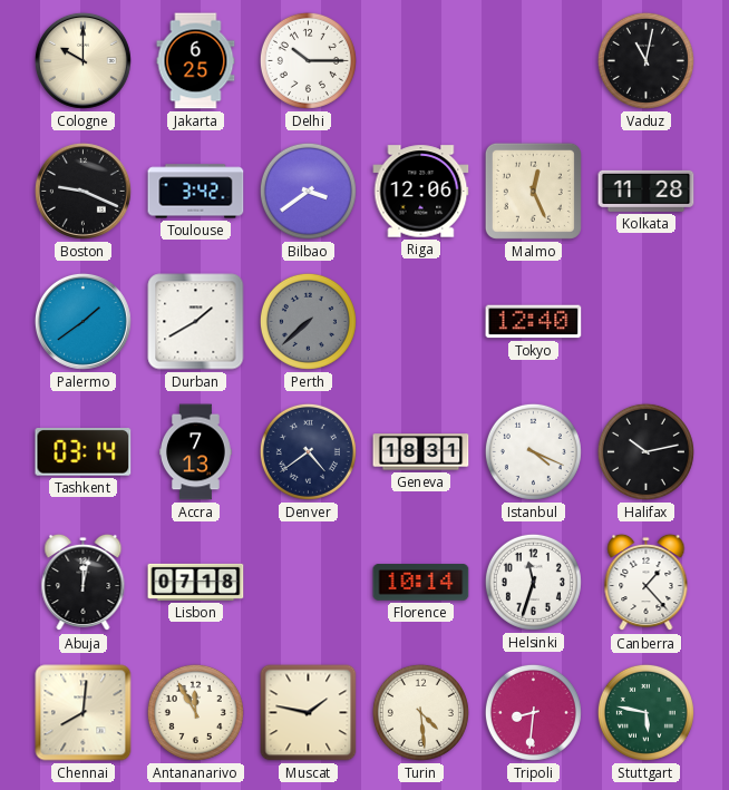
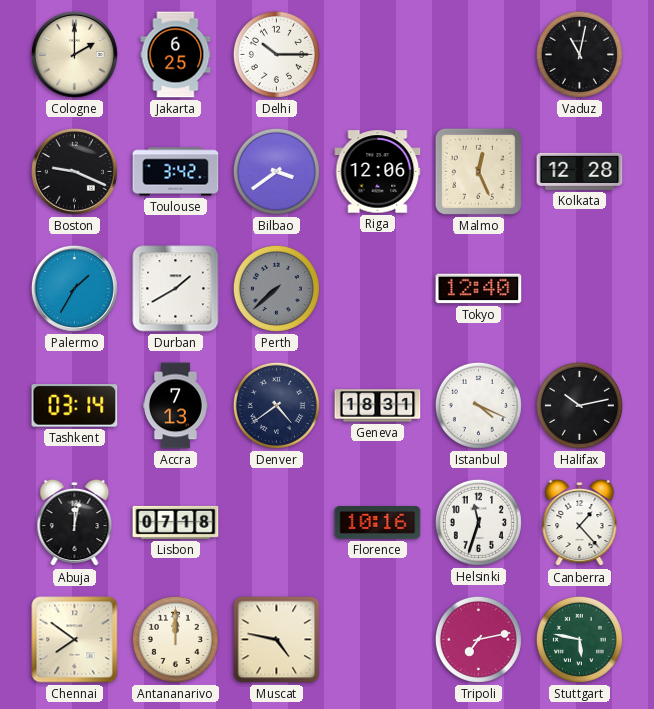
Cologne: 10:00 -> 2:00 (74, 54)
Kolkata: 11:28 -> 12:28 (580, 171)
Palermo: 1:39 -> 1:35 (74, 288)
Florence: 10:14 -> 10:16 (378, 523)
Chennai: 8:01 -> 7:51 (75, 640)
Antananarivo: 11:55 -> 12:00 (175, 639)
Muscat: 1:47 -> 4:47 (277, 640)
Turin: 4:29 -> none (420, 712)
Tripoli: 8:31 -> 7:13 (478, 639)
